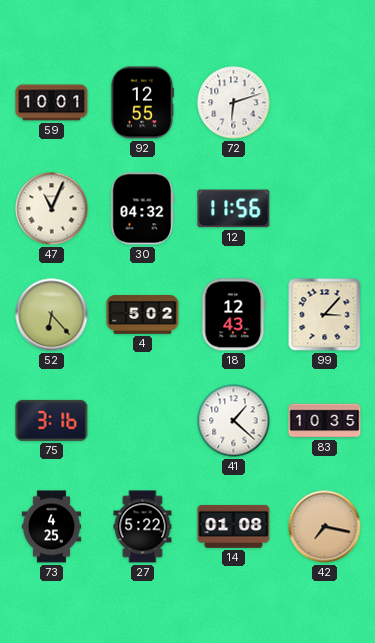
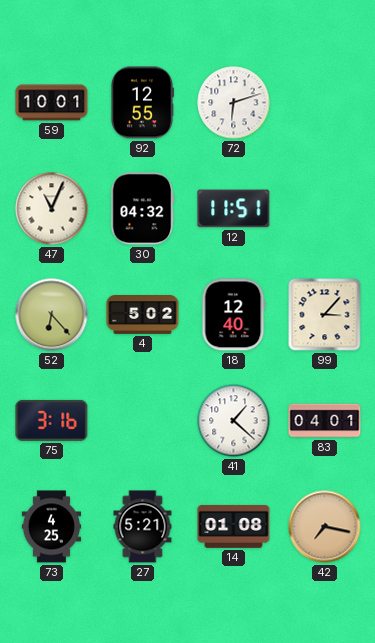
12: 11:56 -> 11:51 (234, 209)
18: 12:43 -> 12:40 (234, 315)
83: 10:35 -> 04:01 (325, 421)
27: 5:22 -> 5:21 (143, 527)
